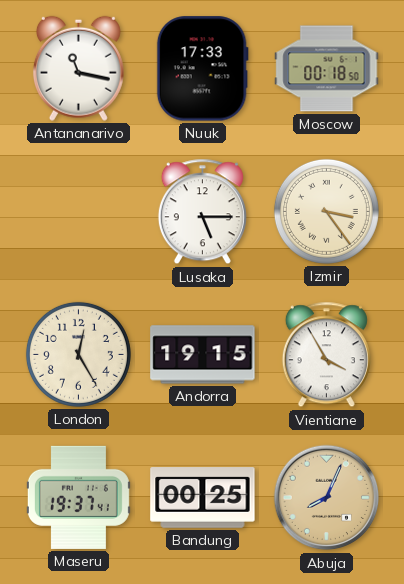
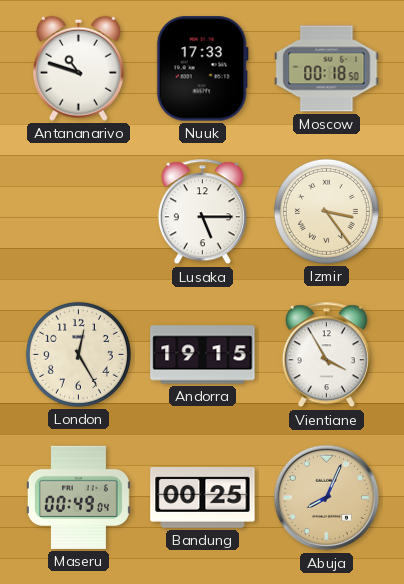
Antananarivo: 11:17 -> 10:48 (78, 68)
Maseru: 19:37 -> 00:49 (78, 497)
